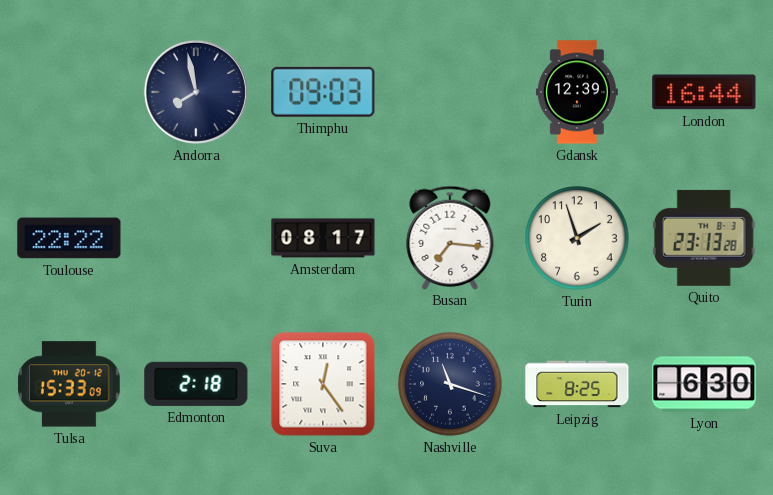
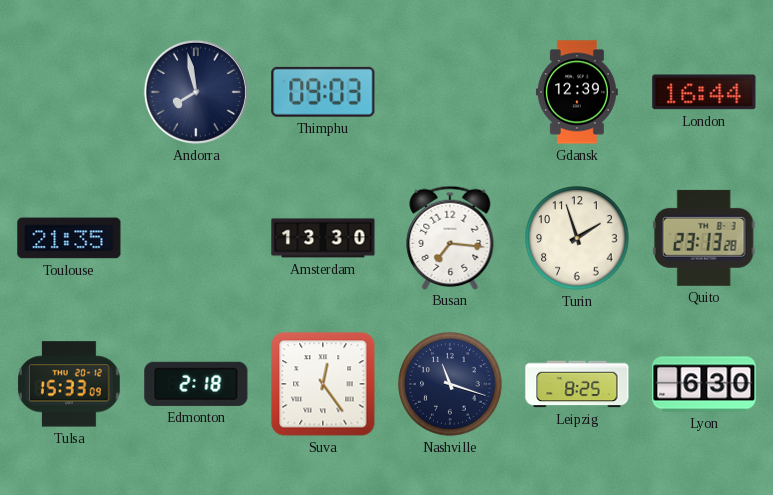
Toulouse: 22:22 -> 21:35 (69, 238)
Amsterdam: 08:17 -> 13:30 (323, 238)
